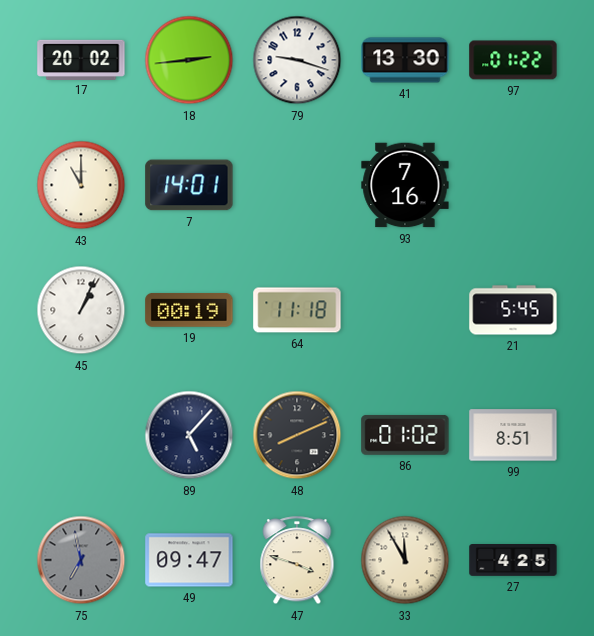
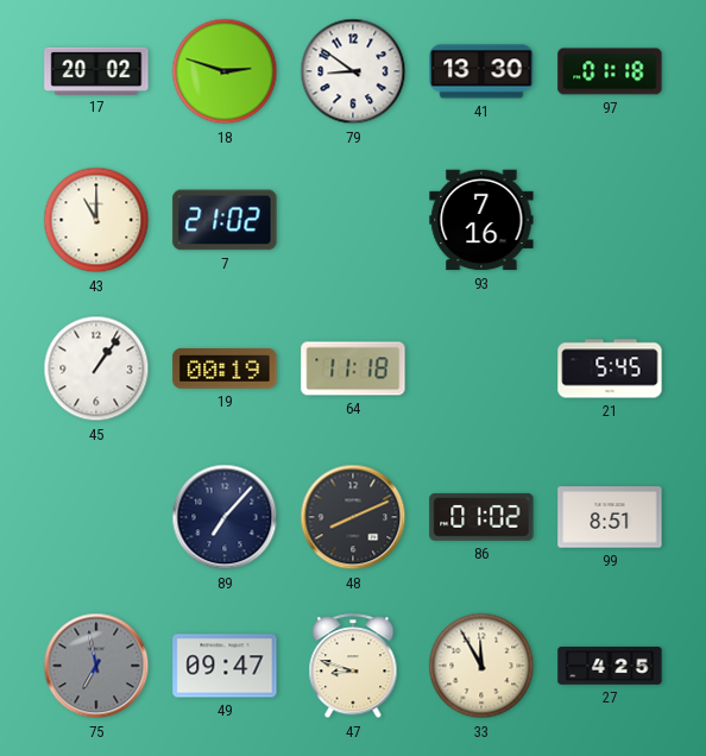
18: 2:44 -> 2:48 (225, 71)
79: 9:18 -> 8:51 (353, 71)
97: 01:22 -> 01:18 (610, 71)
7: 14:01 -> 21:02 (225, 220)
45: 1:04 -> 1:06 (96, 368)
89: 5:07 -> 7:07 (225, 517)
47: 3:48 -> 8:48 (353, 667)
